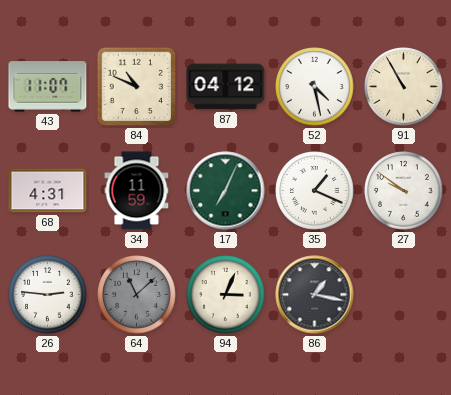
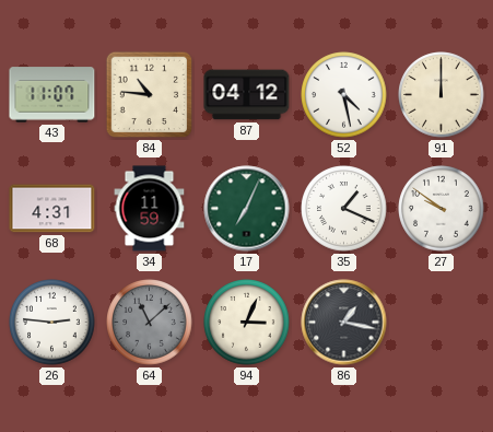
84: 10:49 -> 10:46 (150, 95)
91: 10:55 -> 12:00 (442, 95)
